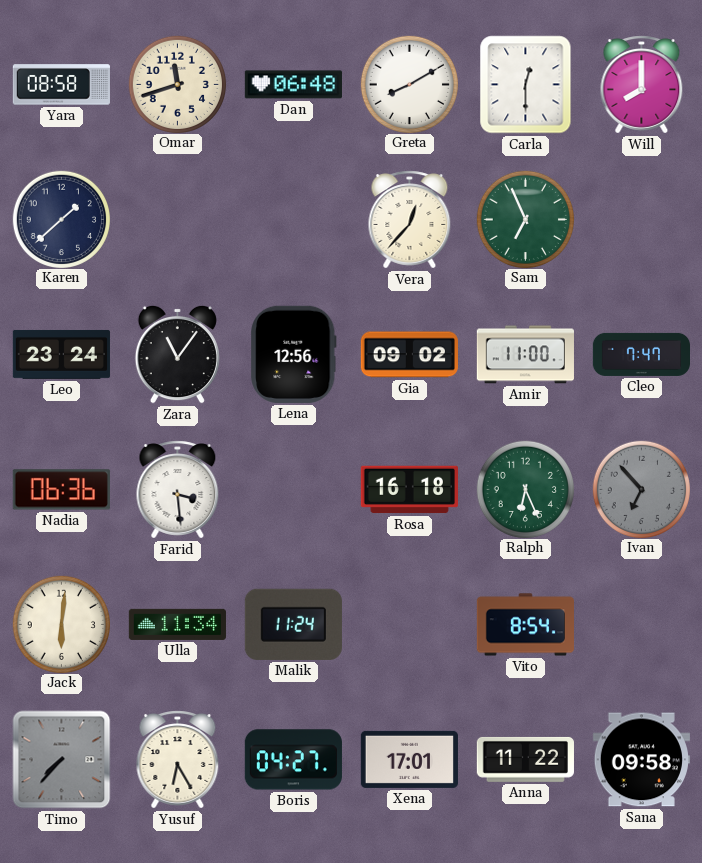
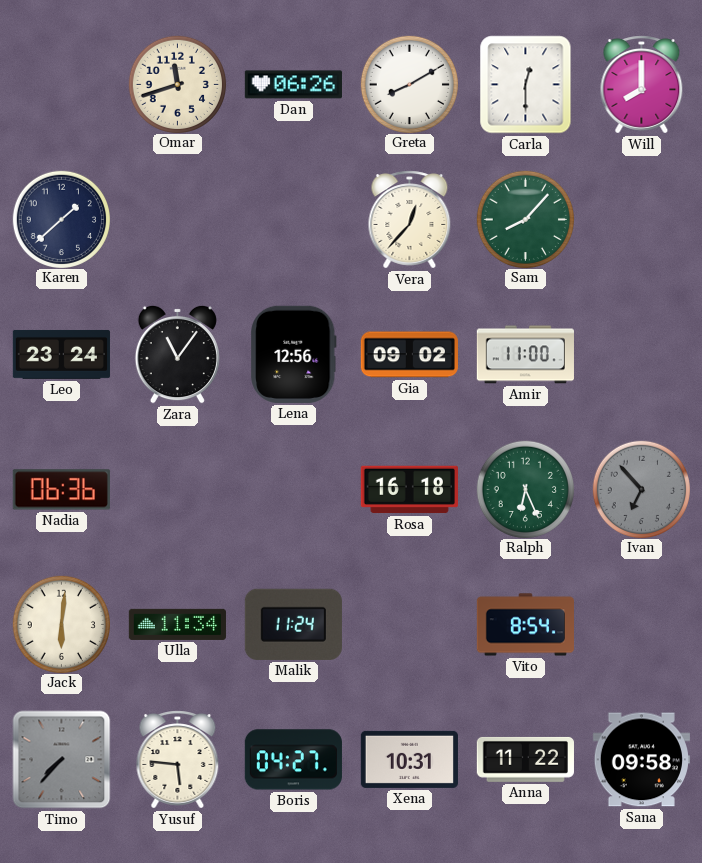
Yara: 08:58 -> none (61, 85)
Dan: 06:48 -> 06:26 (293, 85)
Sam: 6:56 -> 8:07 (525, 219)
Cleo: 7:47 -> none (641, 354)
Farid: 3:29 -> none (178, 490)
Yusuf: 6:25 -> 5:46 (178, 760)
Xena: 17:01 -> 10:31 (409, 759)
